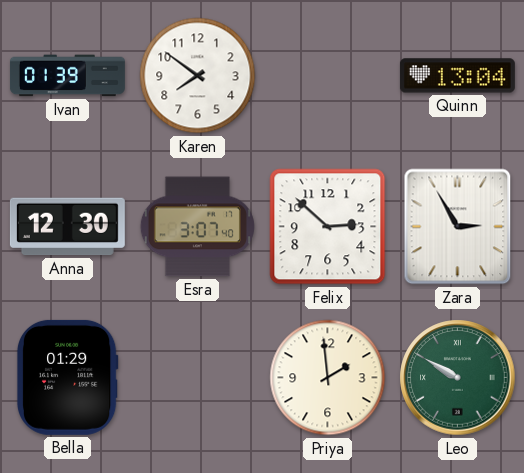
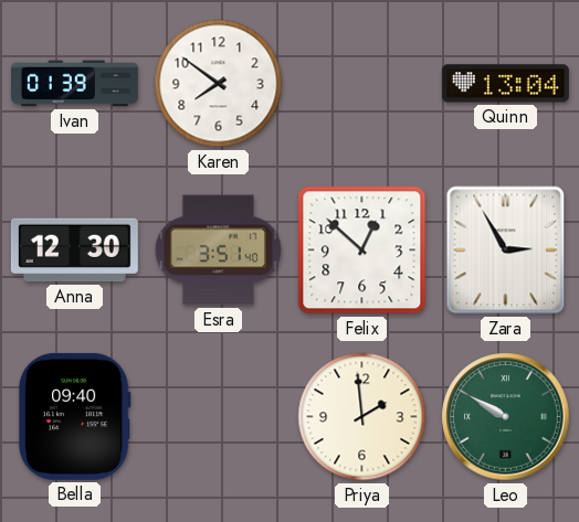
Esra: 3:07 -> 3:51 (218, 251)
Felix: 2:52 -> 12:52 (362, 251)
Bella: 01:29 -> 09:40 (74, 416)
